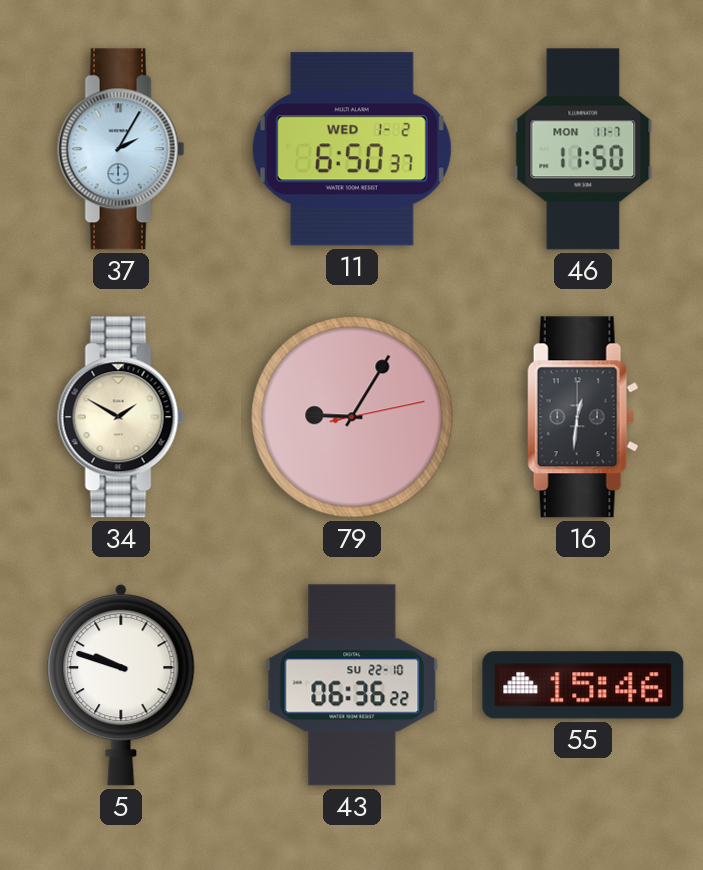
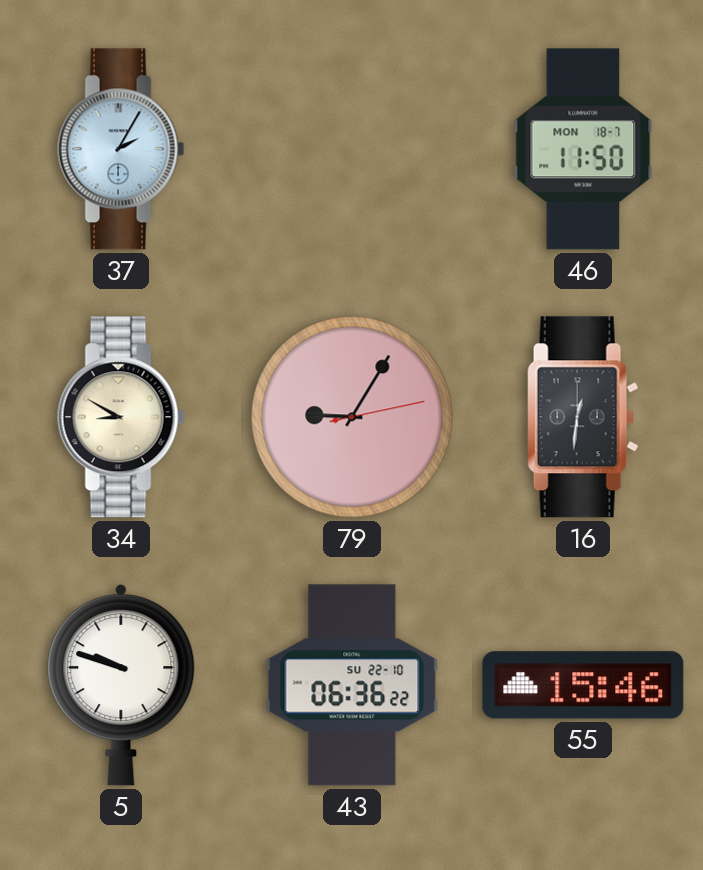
11: 6:50 -> none (352, 149)
46 date: MON 11-7 -> MON 18-7 (583, 149)
34: 1:50 -> 8:50 (121, 417)
